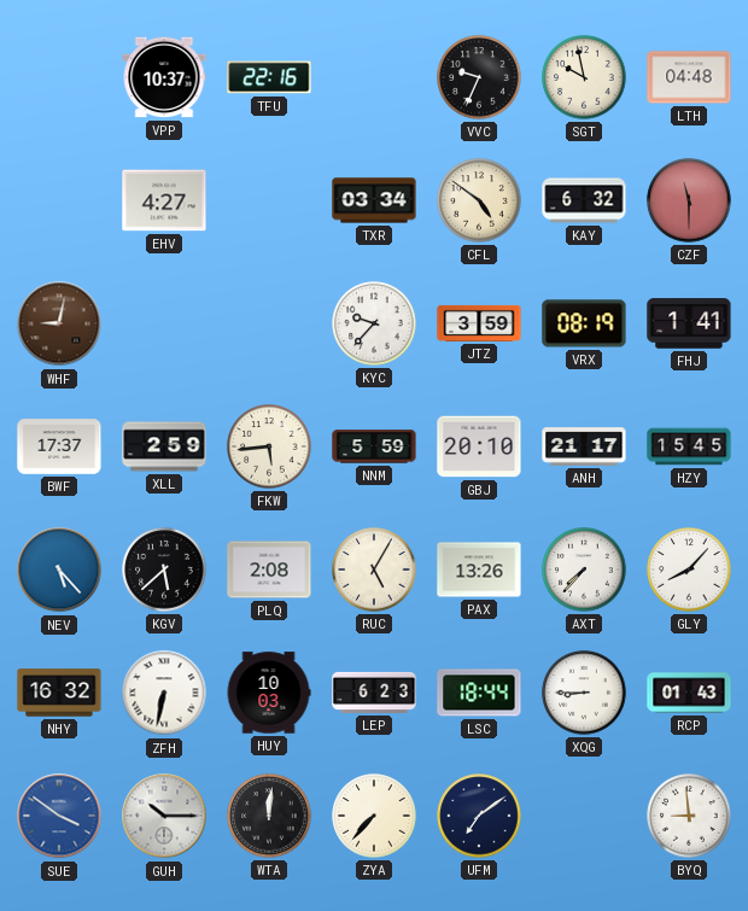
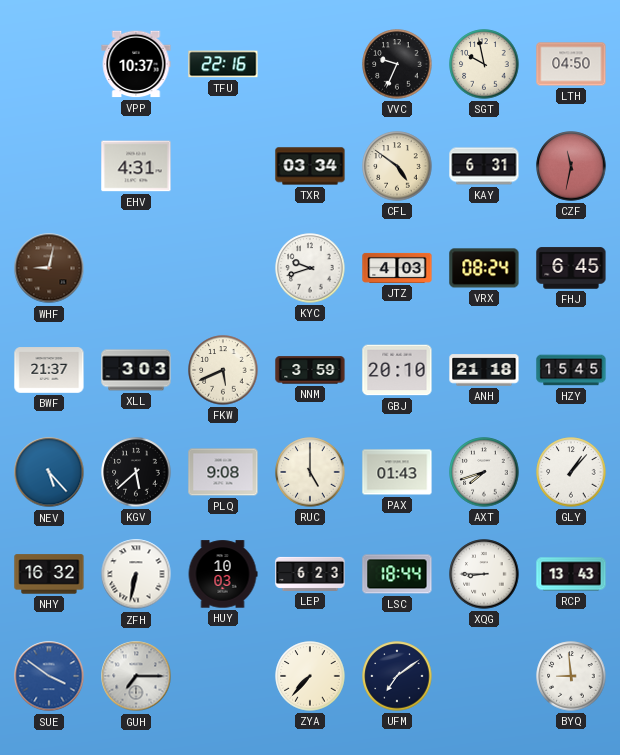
LTH: 04:48 -> 04:50 (571, 64)
EHV: 4:27 -> 4:31 (136, 166)
KAY: 6:32 -> 6:31 (484, 166)
CZF: 11:30 -> 11:32 (571, 166)
KYC: 9:37 -> 9:42 (310, 268)
JTZ: 3:59 -> 4:03 (397, 268)
VRX: 08:19 -> 08:24 (484, 268)
FHJ: 1:41 -> 6:45 (571, 268)
BWF: 17:37 -> 21:37 (49, 370)
XLL: 2:59 -> 3:03 (136, 370)
FKW: 5:44 -> 5:41 (223, 370)
NNM: 5:59 -> 3:59 (310, 370)
ANH: 21:17 -> 21:18 (484, 370)
PLQ: 2:08 -> 9:08 (223, 472)
RUC: 5:05 -> 5:00 (310, 472)
PAX: 13:26 -> 01:43 (397, 472)
AXT: 7:37 -> 7:42 (484, 472)
GLY: 8:07 -> 1:07 (571, 472)
RCP: 01:43 -> 13:43 (571, 574)
GUH: 10:15 -> 7:15 (136, 676)
WTA: 12:01 -> none (269, 816)
